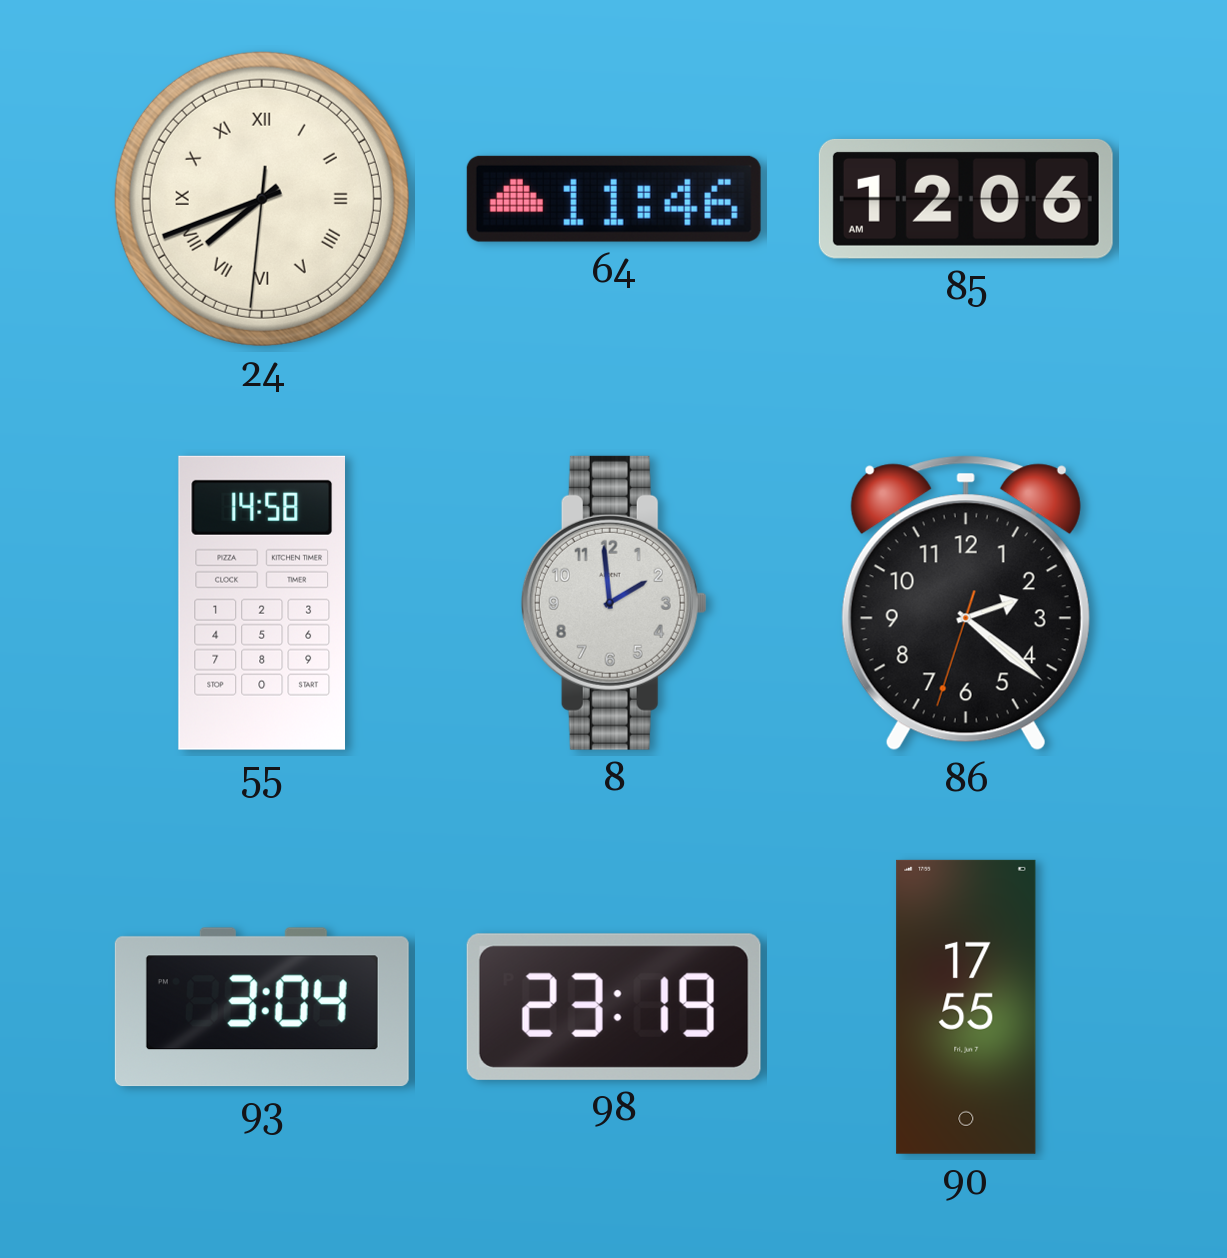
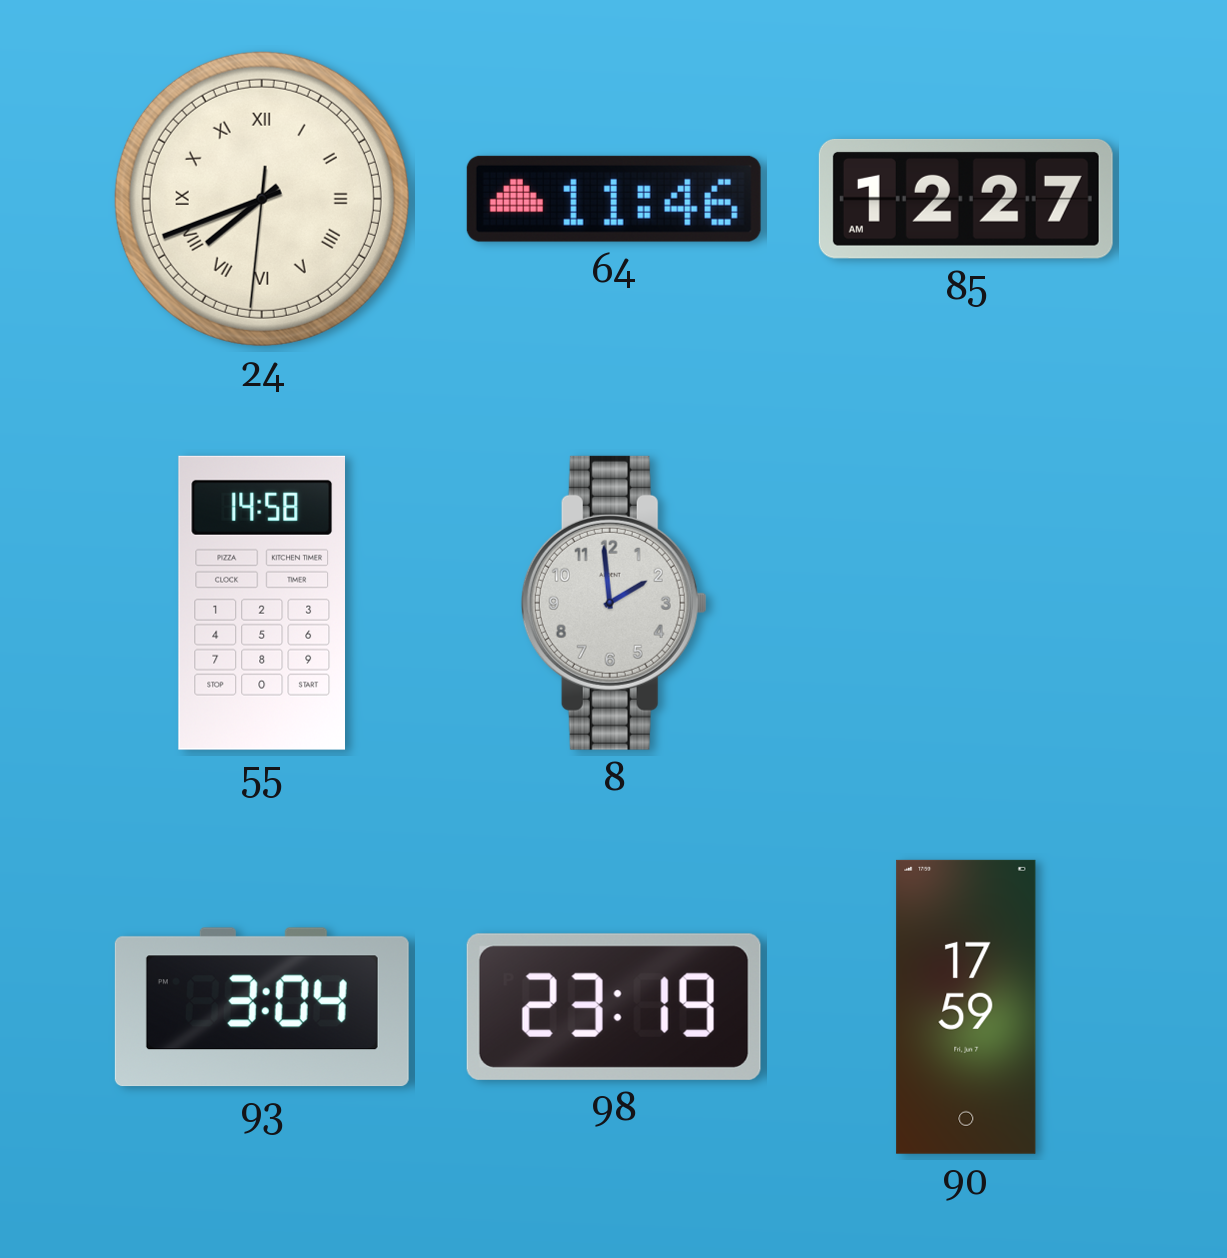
85: 12:06 -> 12:27 (966, 199)
86: 2:21 -> none (966, 603)
90: 17:55 -> 17:59 (966, 1007)
